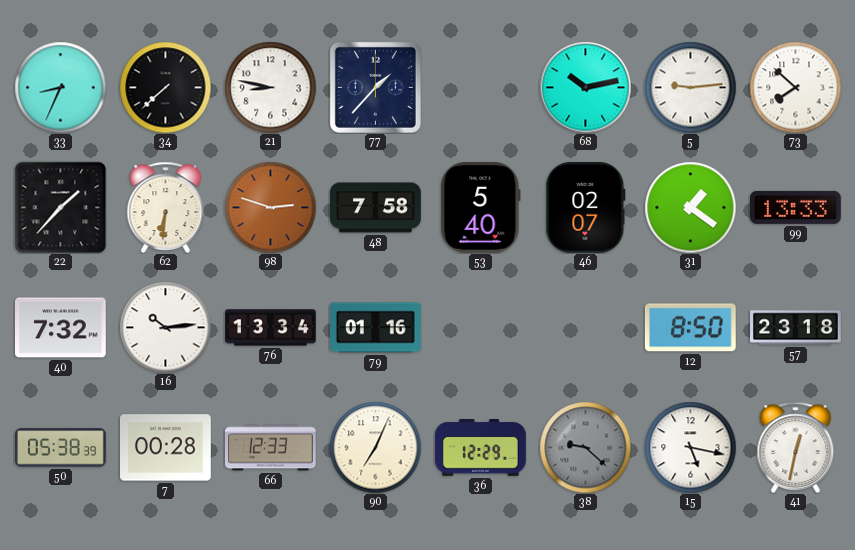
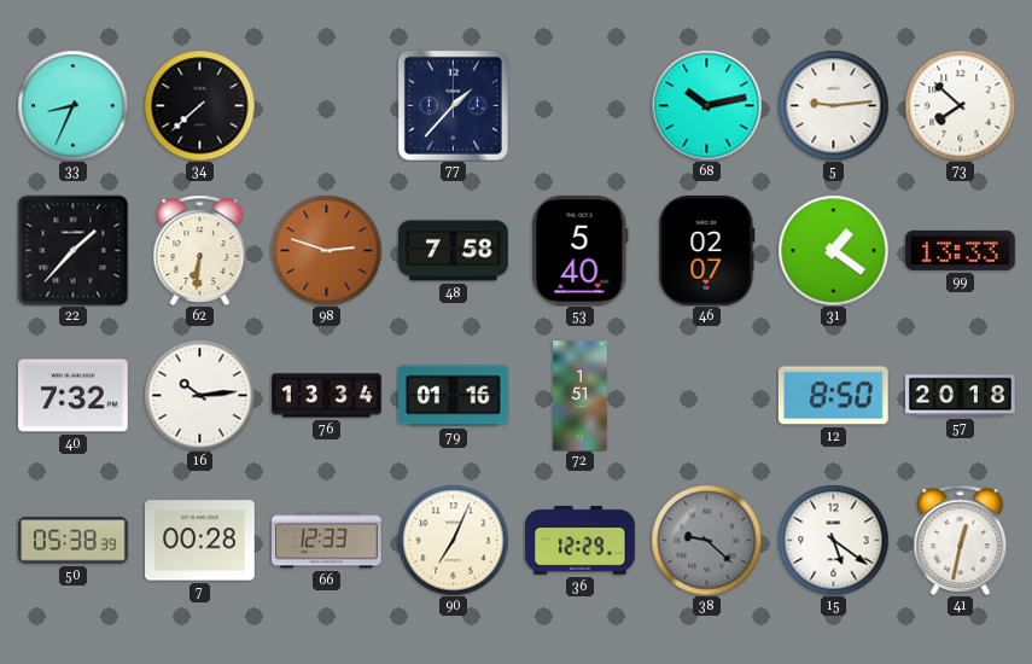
21: 8:47 -> none (270, 87)
72: none -> 1:51 (581, 396)
57: 23:18 -> 20:18 (961, 396)
15: 5:17 -> 5:21 (833, 540)
